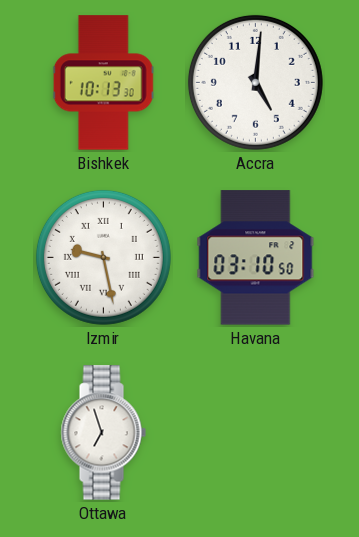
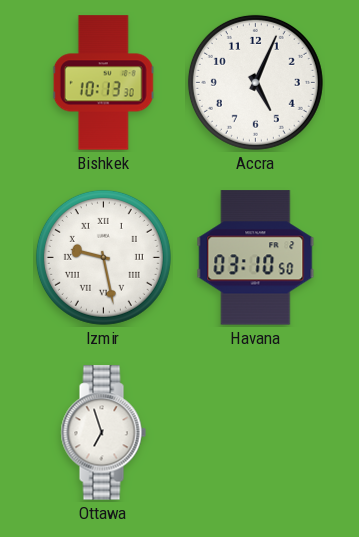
Accra: 5:01 -> 5:04 (255, 82)
